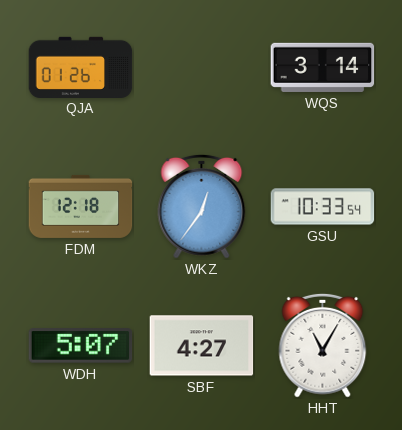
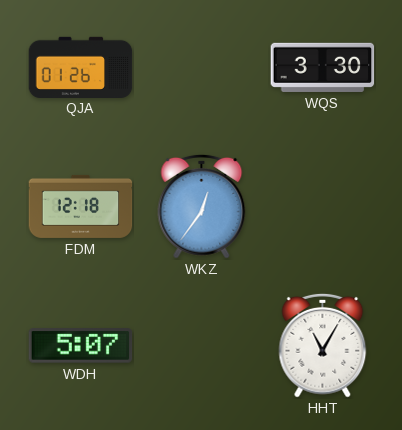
WQS: 3:14 -> 3:30 (323, 67)
GSU: 10:33 -> none (323, 207)
SBF: 4:27 -> none (202, 346)
